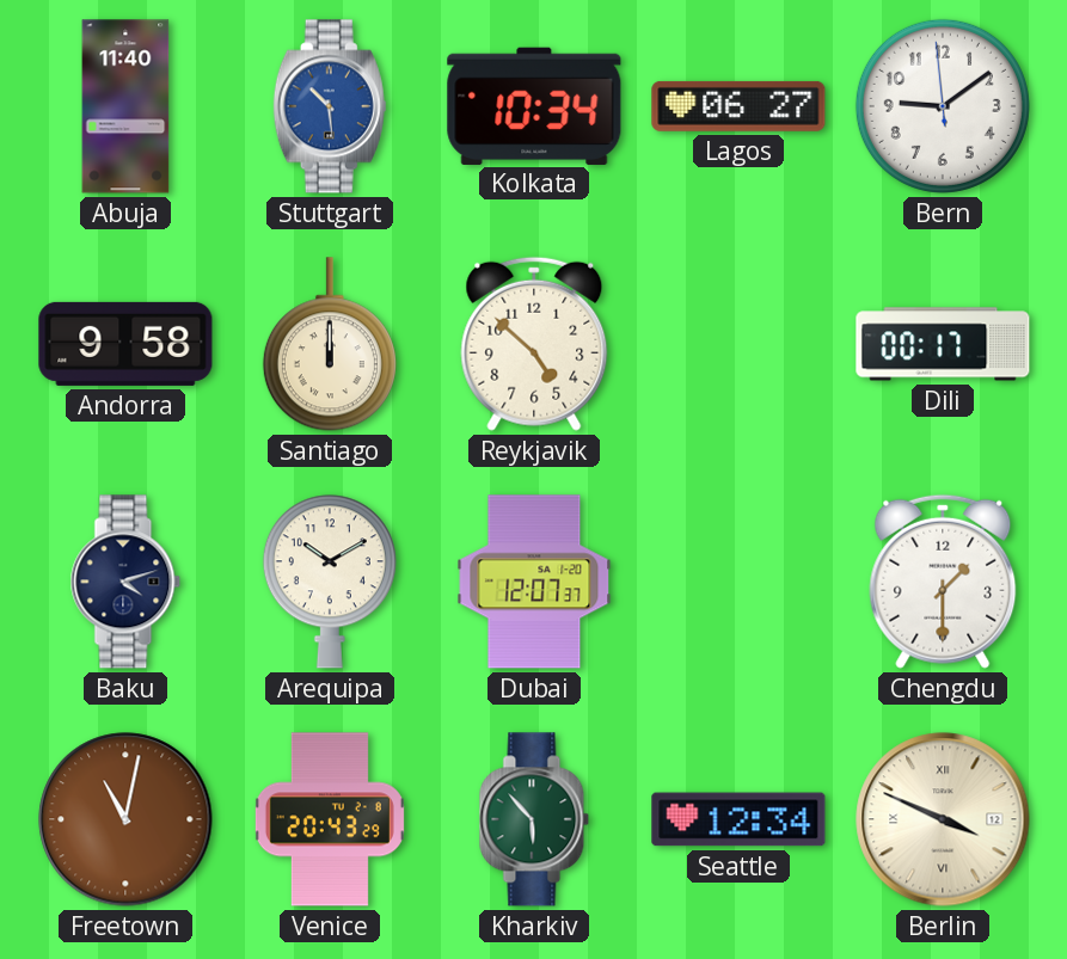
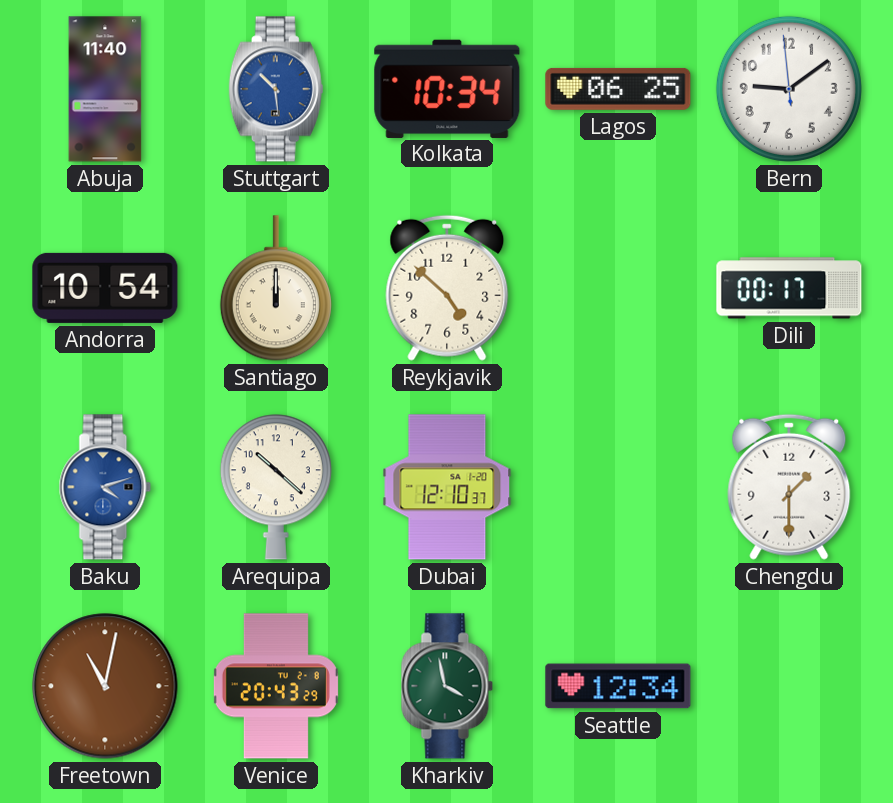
Lagos: 06:27 -> 06:25 (618, 89)
Andorra: 9:58 -> 10:54 (105, 288)
Baku dial: navy -> blue (105, 487)
Arequipa: 10:10 -> 10:22 (276, 487)
Dubai: 12:07 -> 12:10 (447, 487)
Kharkiv: 5:53 -> 3:58 (447, 686)
Berlin: 3:49 -> none (943, 819)
